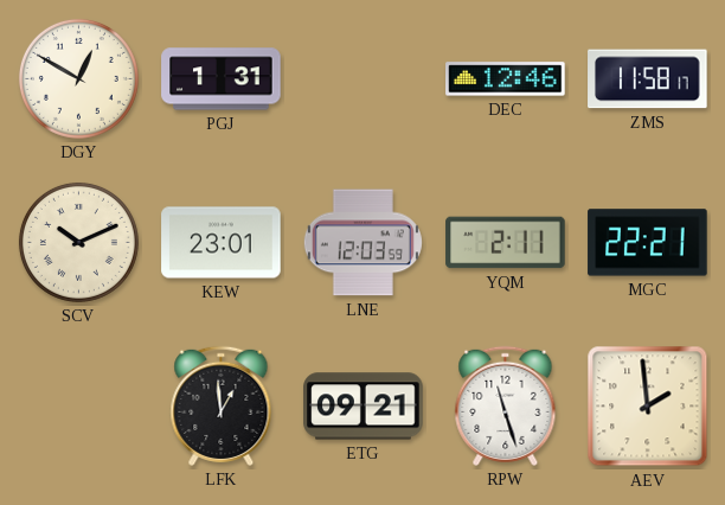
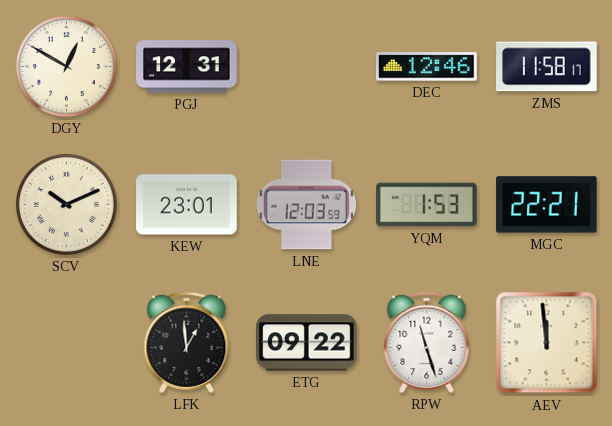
PGJ: 1:31 -> 12:31 (187, 67)
YQM: 2:11 -> 1:53 (427, 205)
ETG: 09:21 -> 09:22 (307, 343)
AEV: 1:59 -> 11:59 (547, 343)
